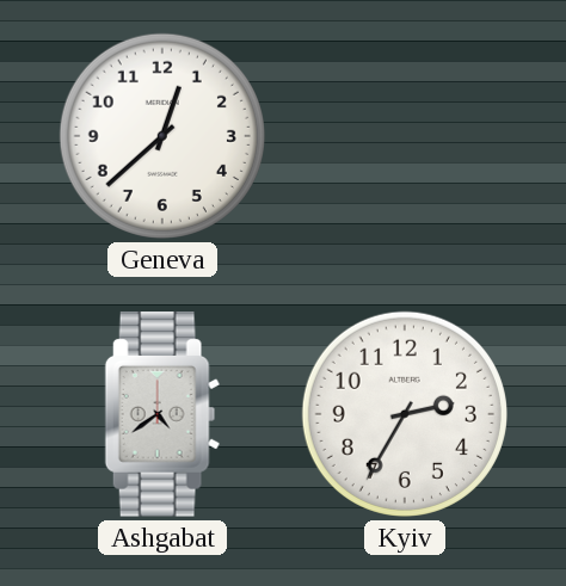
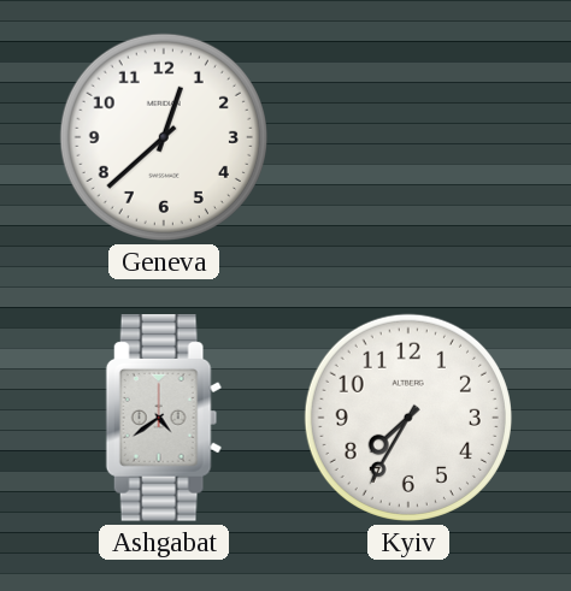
Kyiv: 2:35 -> 7:35 (408, 418)
